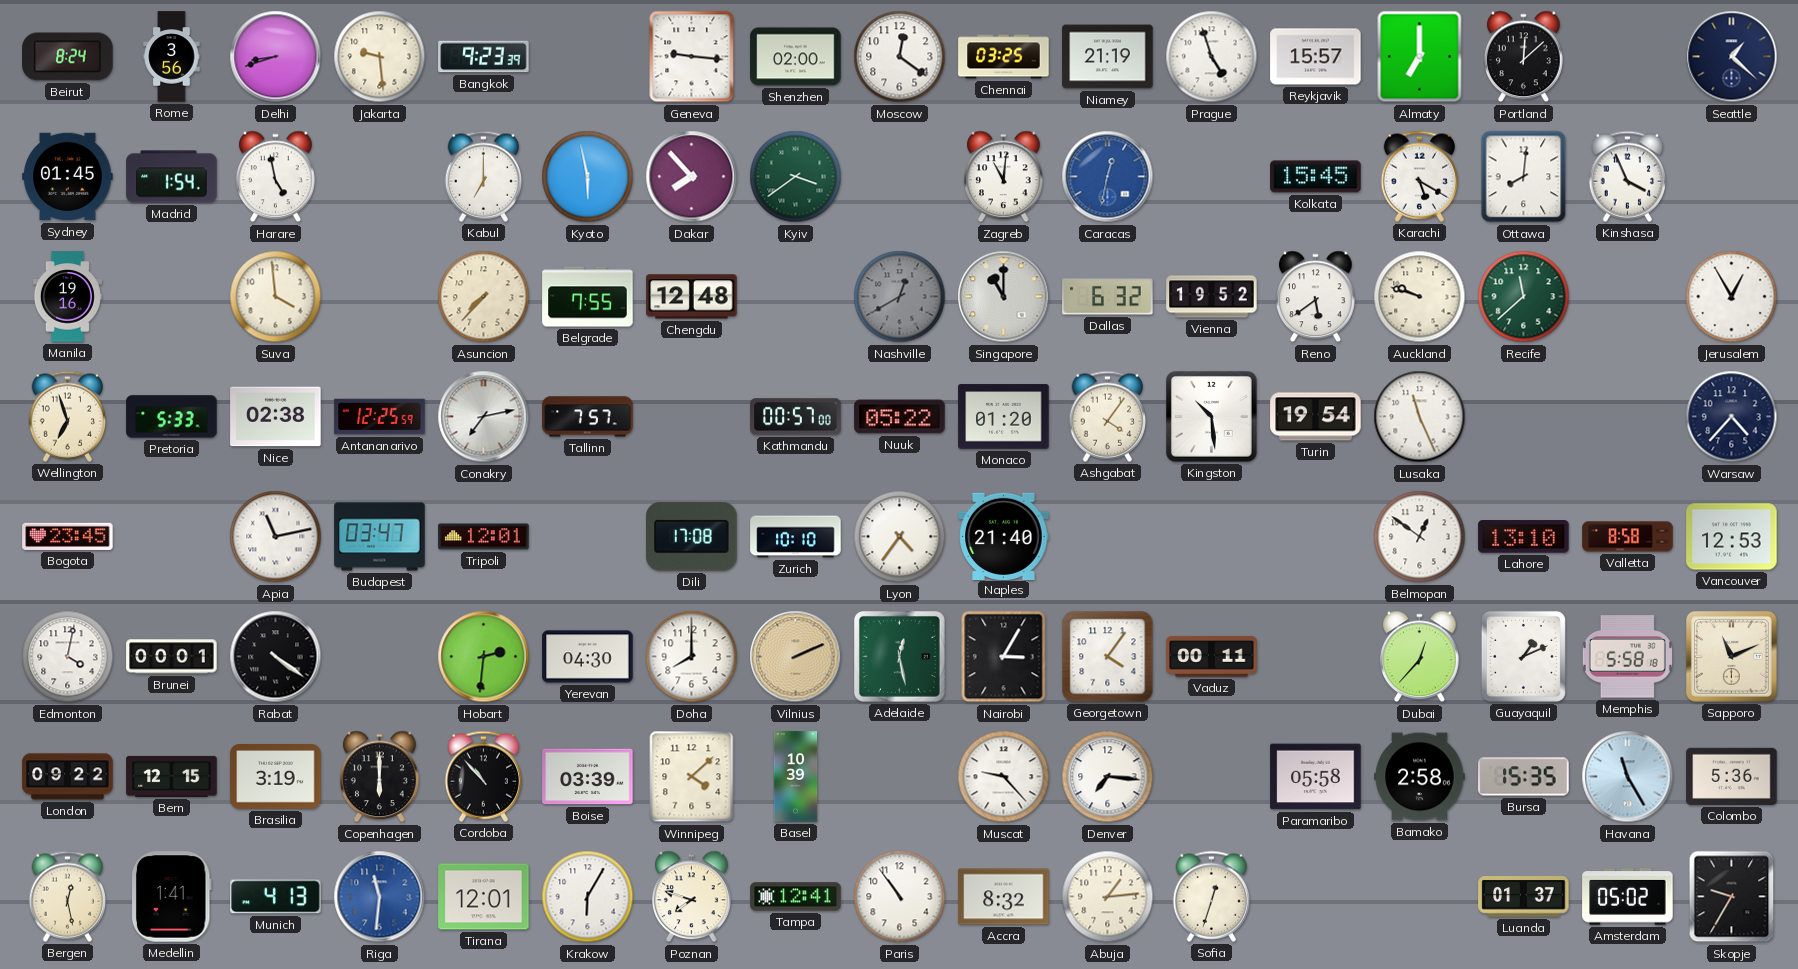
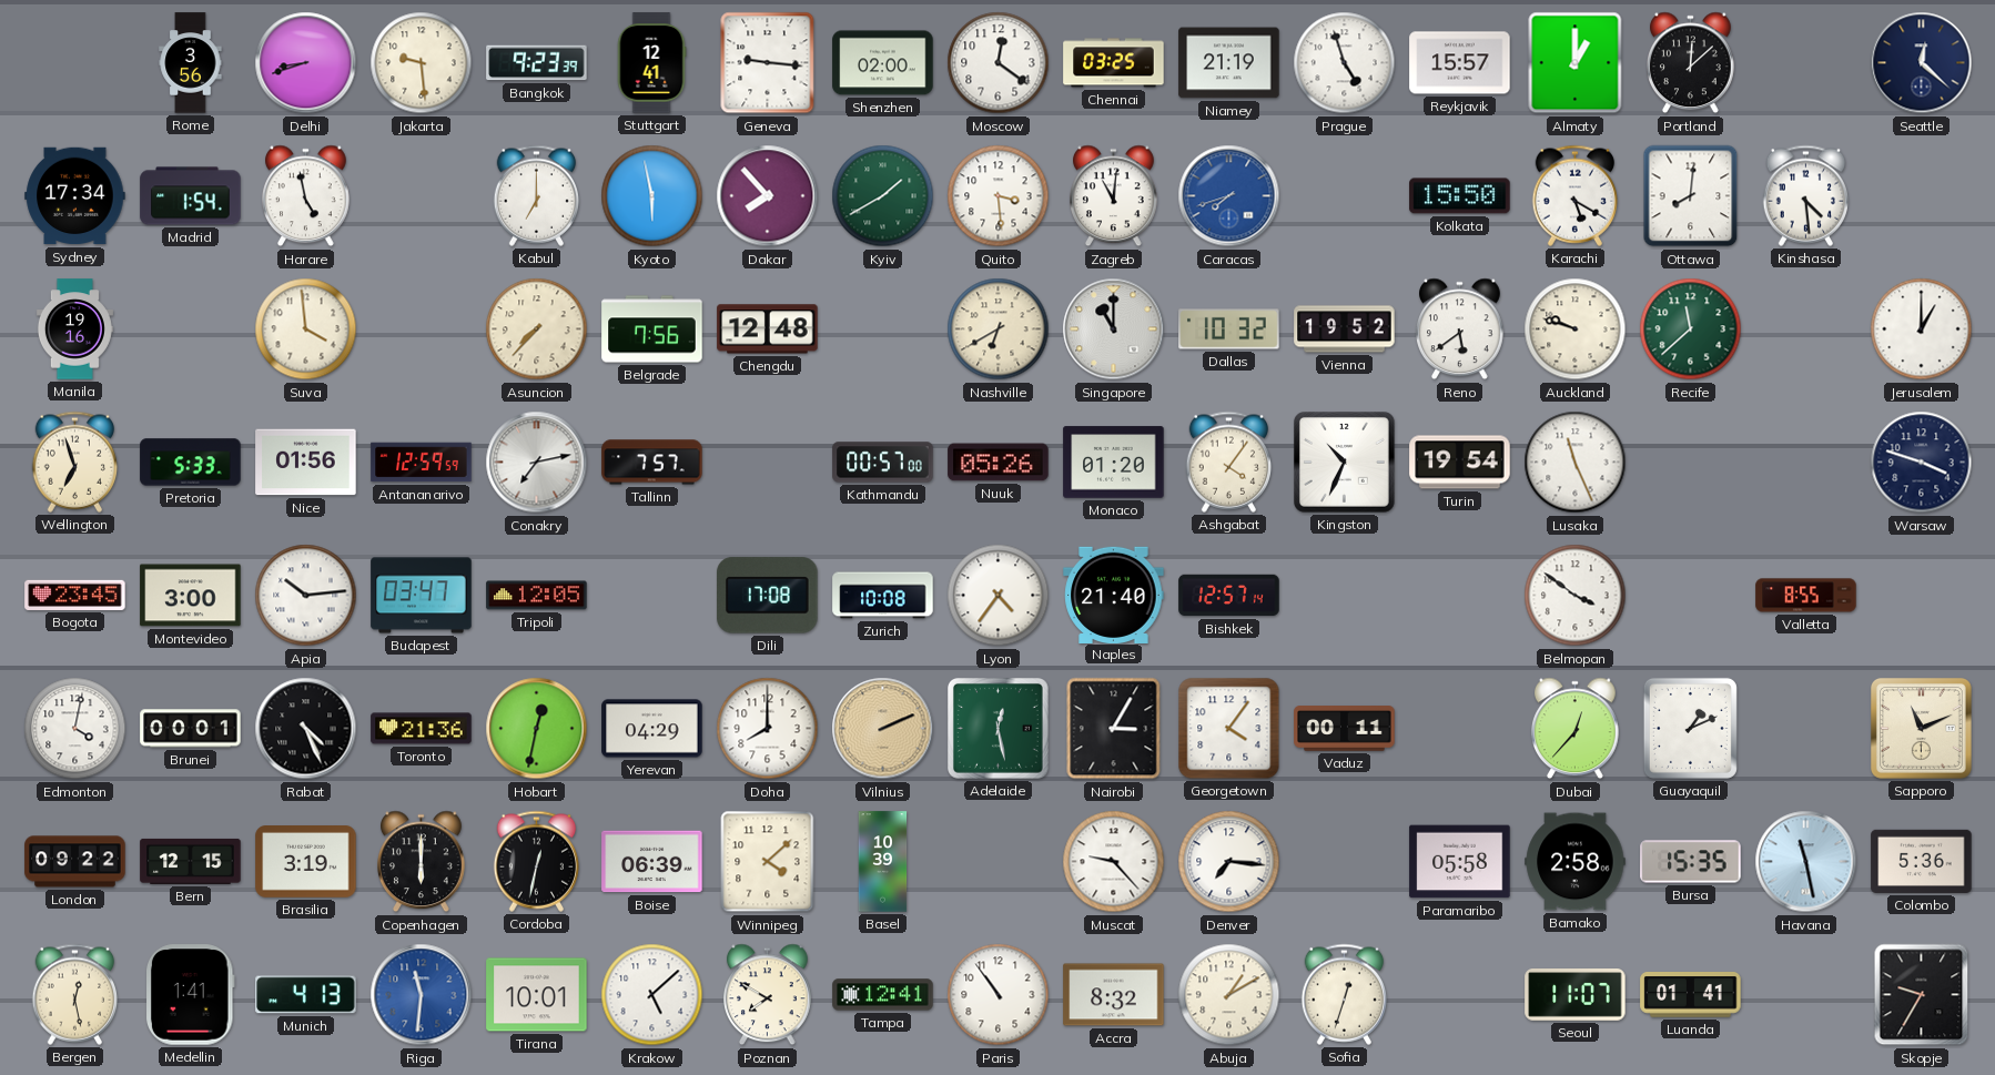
Beirut: 8:24 -> none (68, 57)
Stuttgart: none -> 12:41 (651, 63)
Almaty: 7:00 -> 1:00 (1576, 63)
Seattle: 1:22 -> 12:22 (1922, 63)
Sydney: 01:45 -> 17:34 (75, 196)
Kyiv: 3:39 -> 1:40 (883, 196)
Quito: none -> 3:29 (999, 196)
Caracas: 12:32 -> 7:42 (1229, 196)
Kolkata: 15:45 -> 15:50 (1460, 196)
Kinshasa: 3:56 -> 4:29 (1806, 195)
Belgrade: 7:55 -> 7:56 (652, 329)
Nashville: 12:40 -> 6:40 (999, 329)
Nashville dial: grey -> cream (999, 329)
Dallas: 6:32 -> 10:32 (1229, 329)
Jerusalem: 12:55 -> 1:00 (1922, 329)
Nice: 02:38 -> 01:56 (306, 463)
Antananarivo: 12:25 -> 12:59 (422, 463)
Nuuk: 05:22 -> 05:26 (999, 463)
Kingston: 10:29 -> 10:34 (1345, 463)
Warsaw: 4:37 -> 3:48 (1922, 463)
Montevideo: none -> 3:00 (191, 596)
Apia: 11:13 -> 10:14 (306, 596)
Tripoli: 12:01 -> 12:05 (537, 596)
Zurich: 10:10 -> 10:08 (883, 596)
Bishkek: none -> 12:57 (1229, 596)
Belmopan: 12:51 -> 3:51 (1576, 596)
Lahore: 13:10 -> none (1524, 537)
Valletta: 8:58 -> 8:55 (1806, 596)
Vancouver: 12:53 -> none (1732, 537)
Rabat: 4:21 -> 4:26 (306, 729)
Toronto: none -> 21:36 (422, 729)
Hobart: 2:31 -> 12:32 (537, 729)
Yerevan: 04:30 -> 04:29 (652, 729)
Memphis: 5:58 -> none (1627, 657)
Cordoba: 10:53 -> 12:32 (537, 861)
Boise: 03:39 -> 06:39 (652, 862)
Havana: 11:25 -> 11:28 (1806, 862)
Tirana: 12:01 -> 10:01 (537, 995)
Krakow: 6:05 -> 5:08 (652, 995)
Poznan: 7:48 -> 7:50 (768, 995)
Abuja: 1:14 -> 1:10 (1229, 995)
Seoul: none -> 11:07 (1576, 995)
Luanda: 01:37 -> 01:41 (1691, 995)
Amsterdam: 05:02 -> none (1628, 897)
